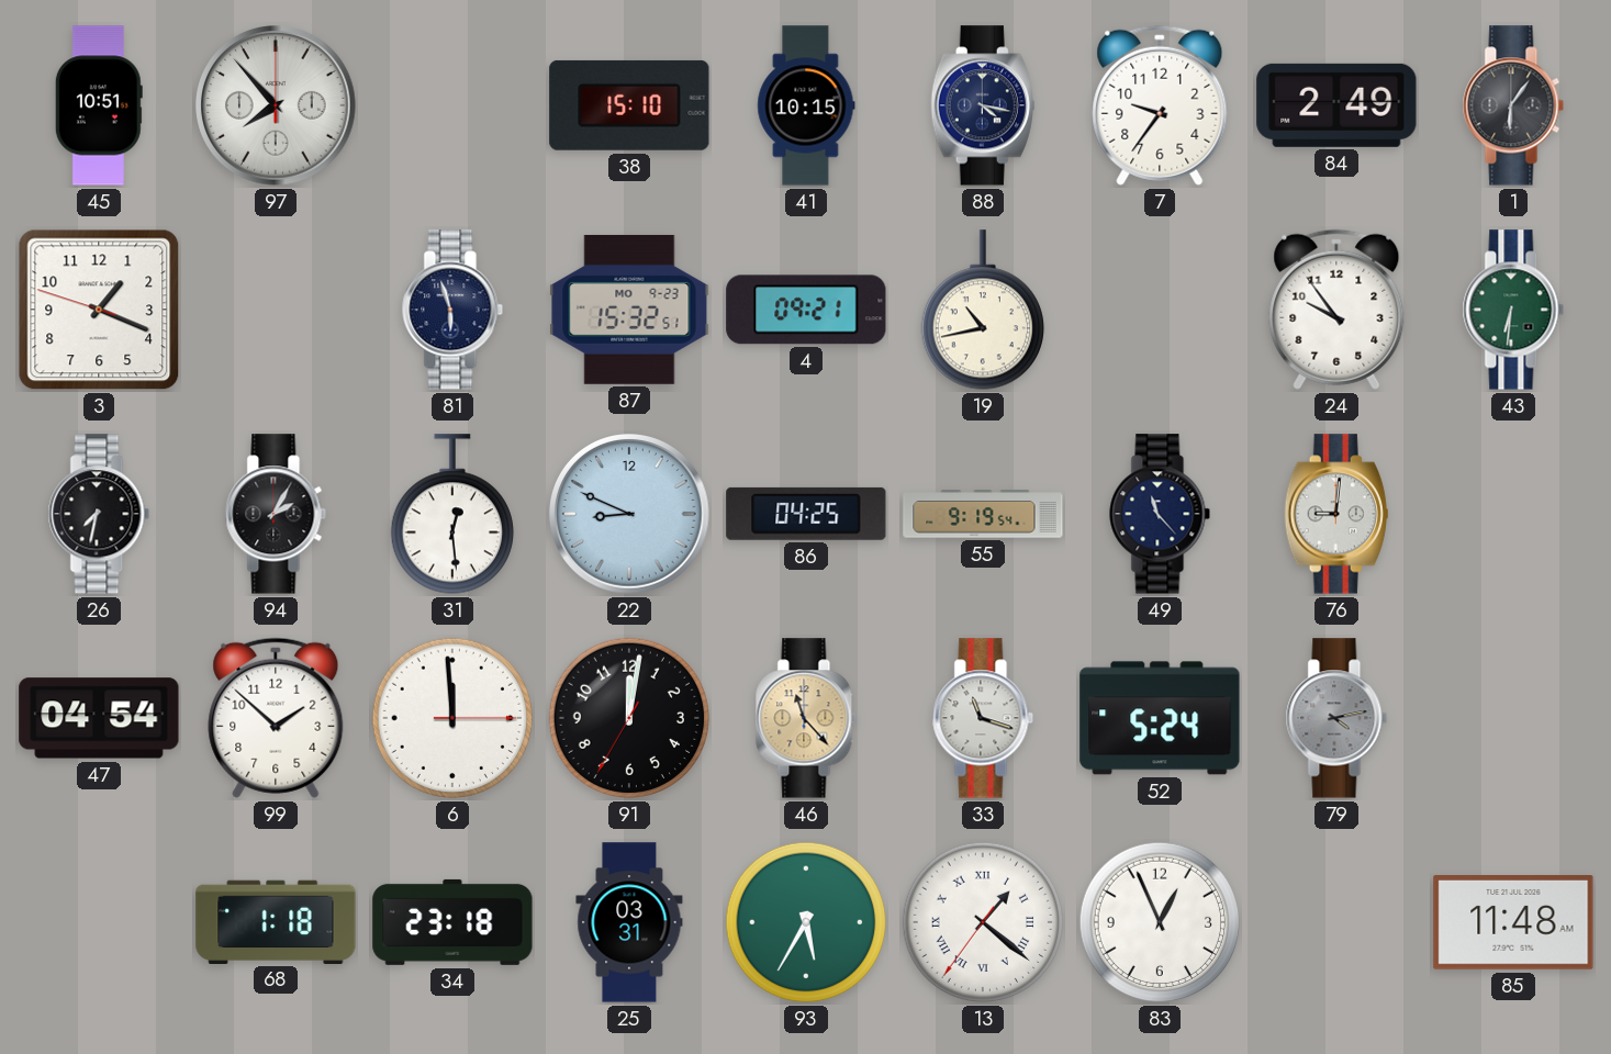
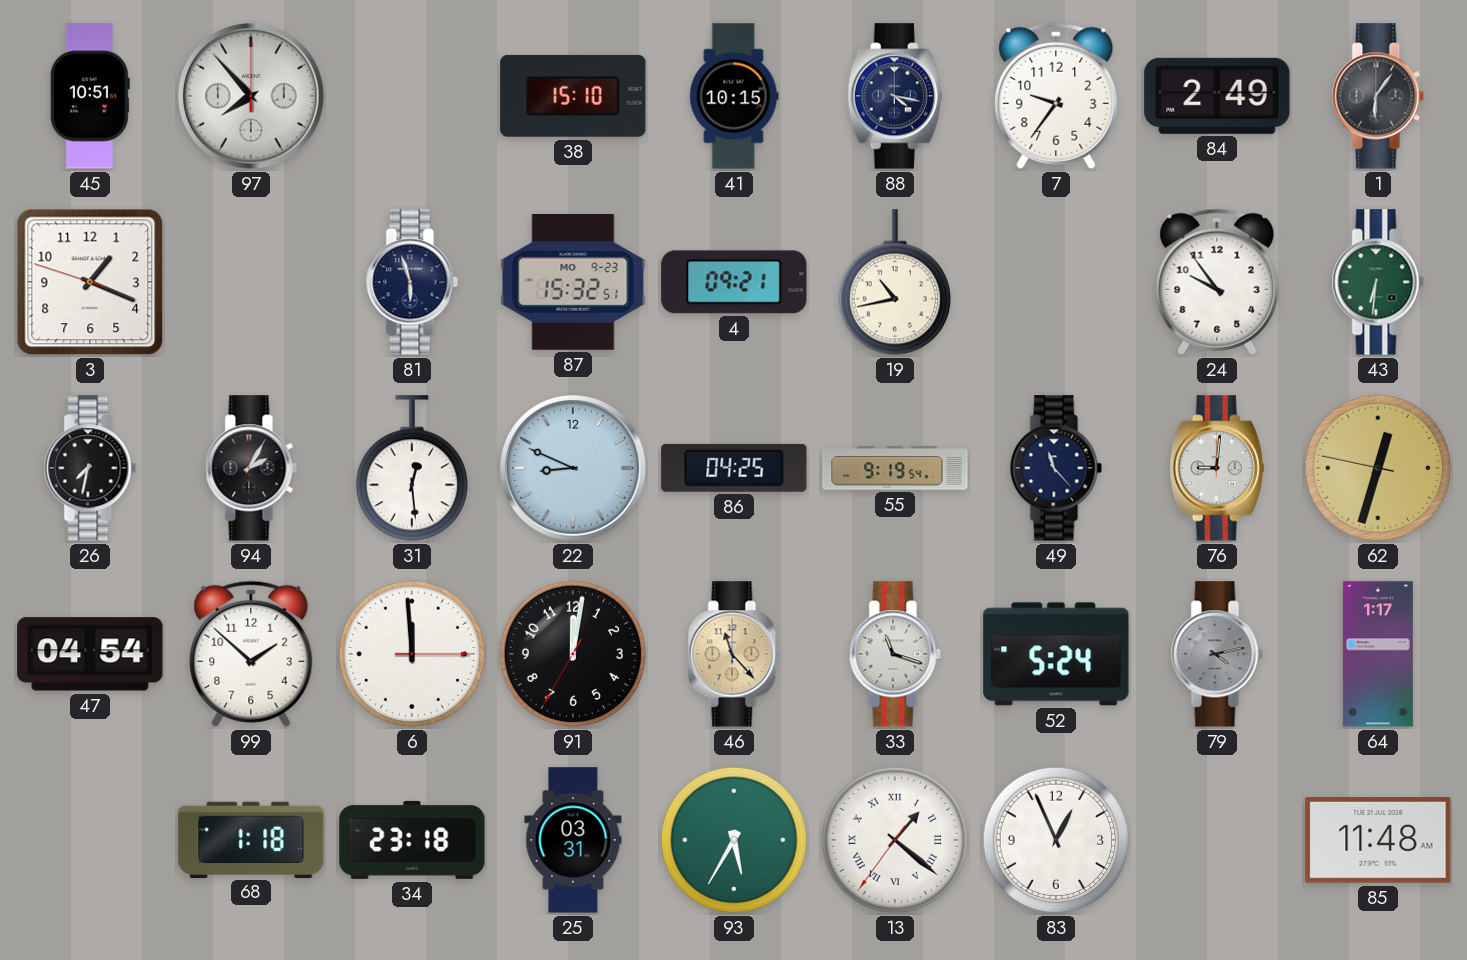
62: none -> 12:32 (1378, 468)
64: none -> 1:17 (1378, 654)
